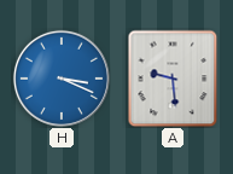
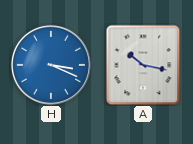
A: 9:29 -> 10:17 (143, 65)
